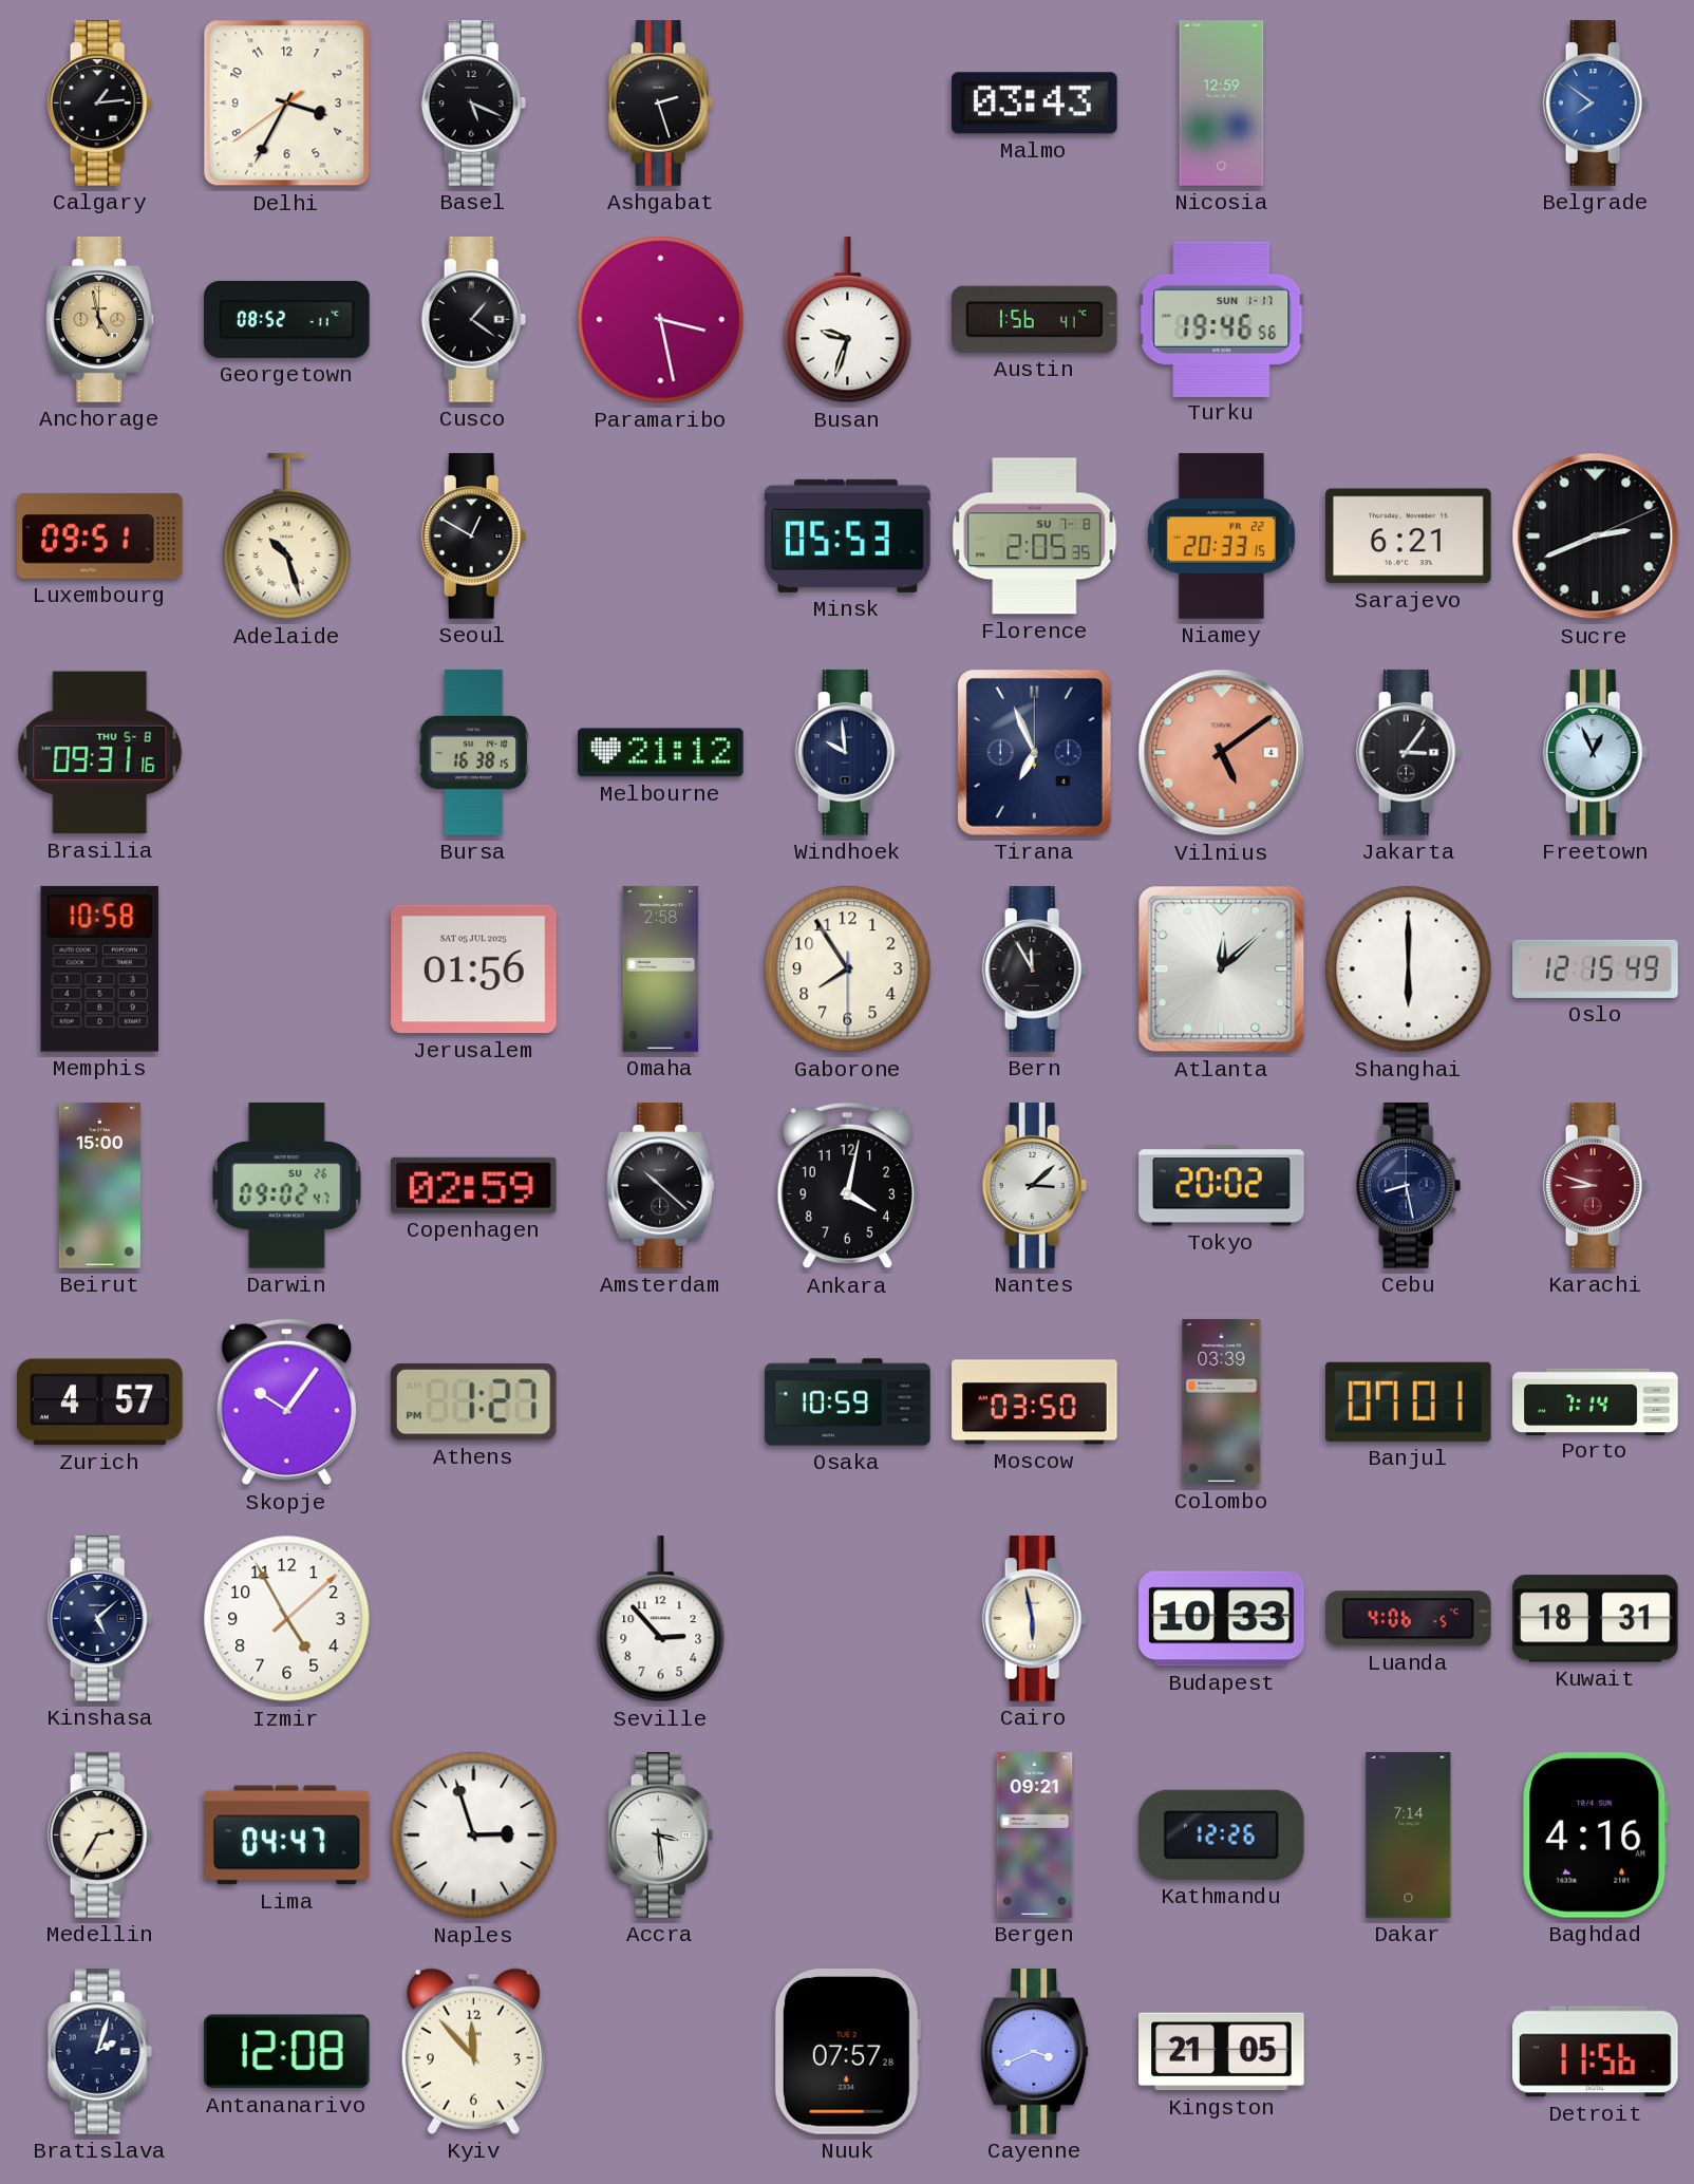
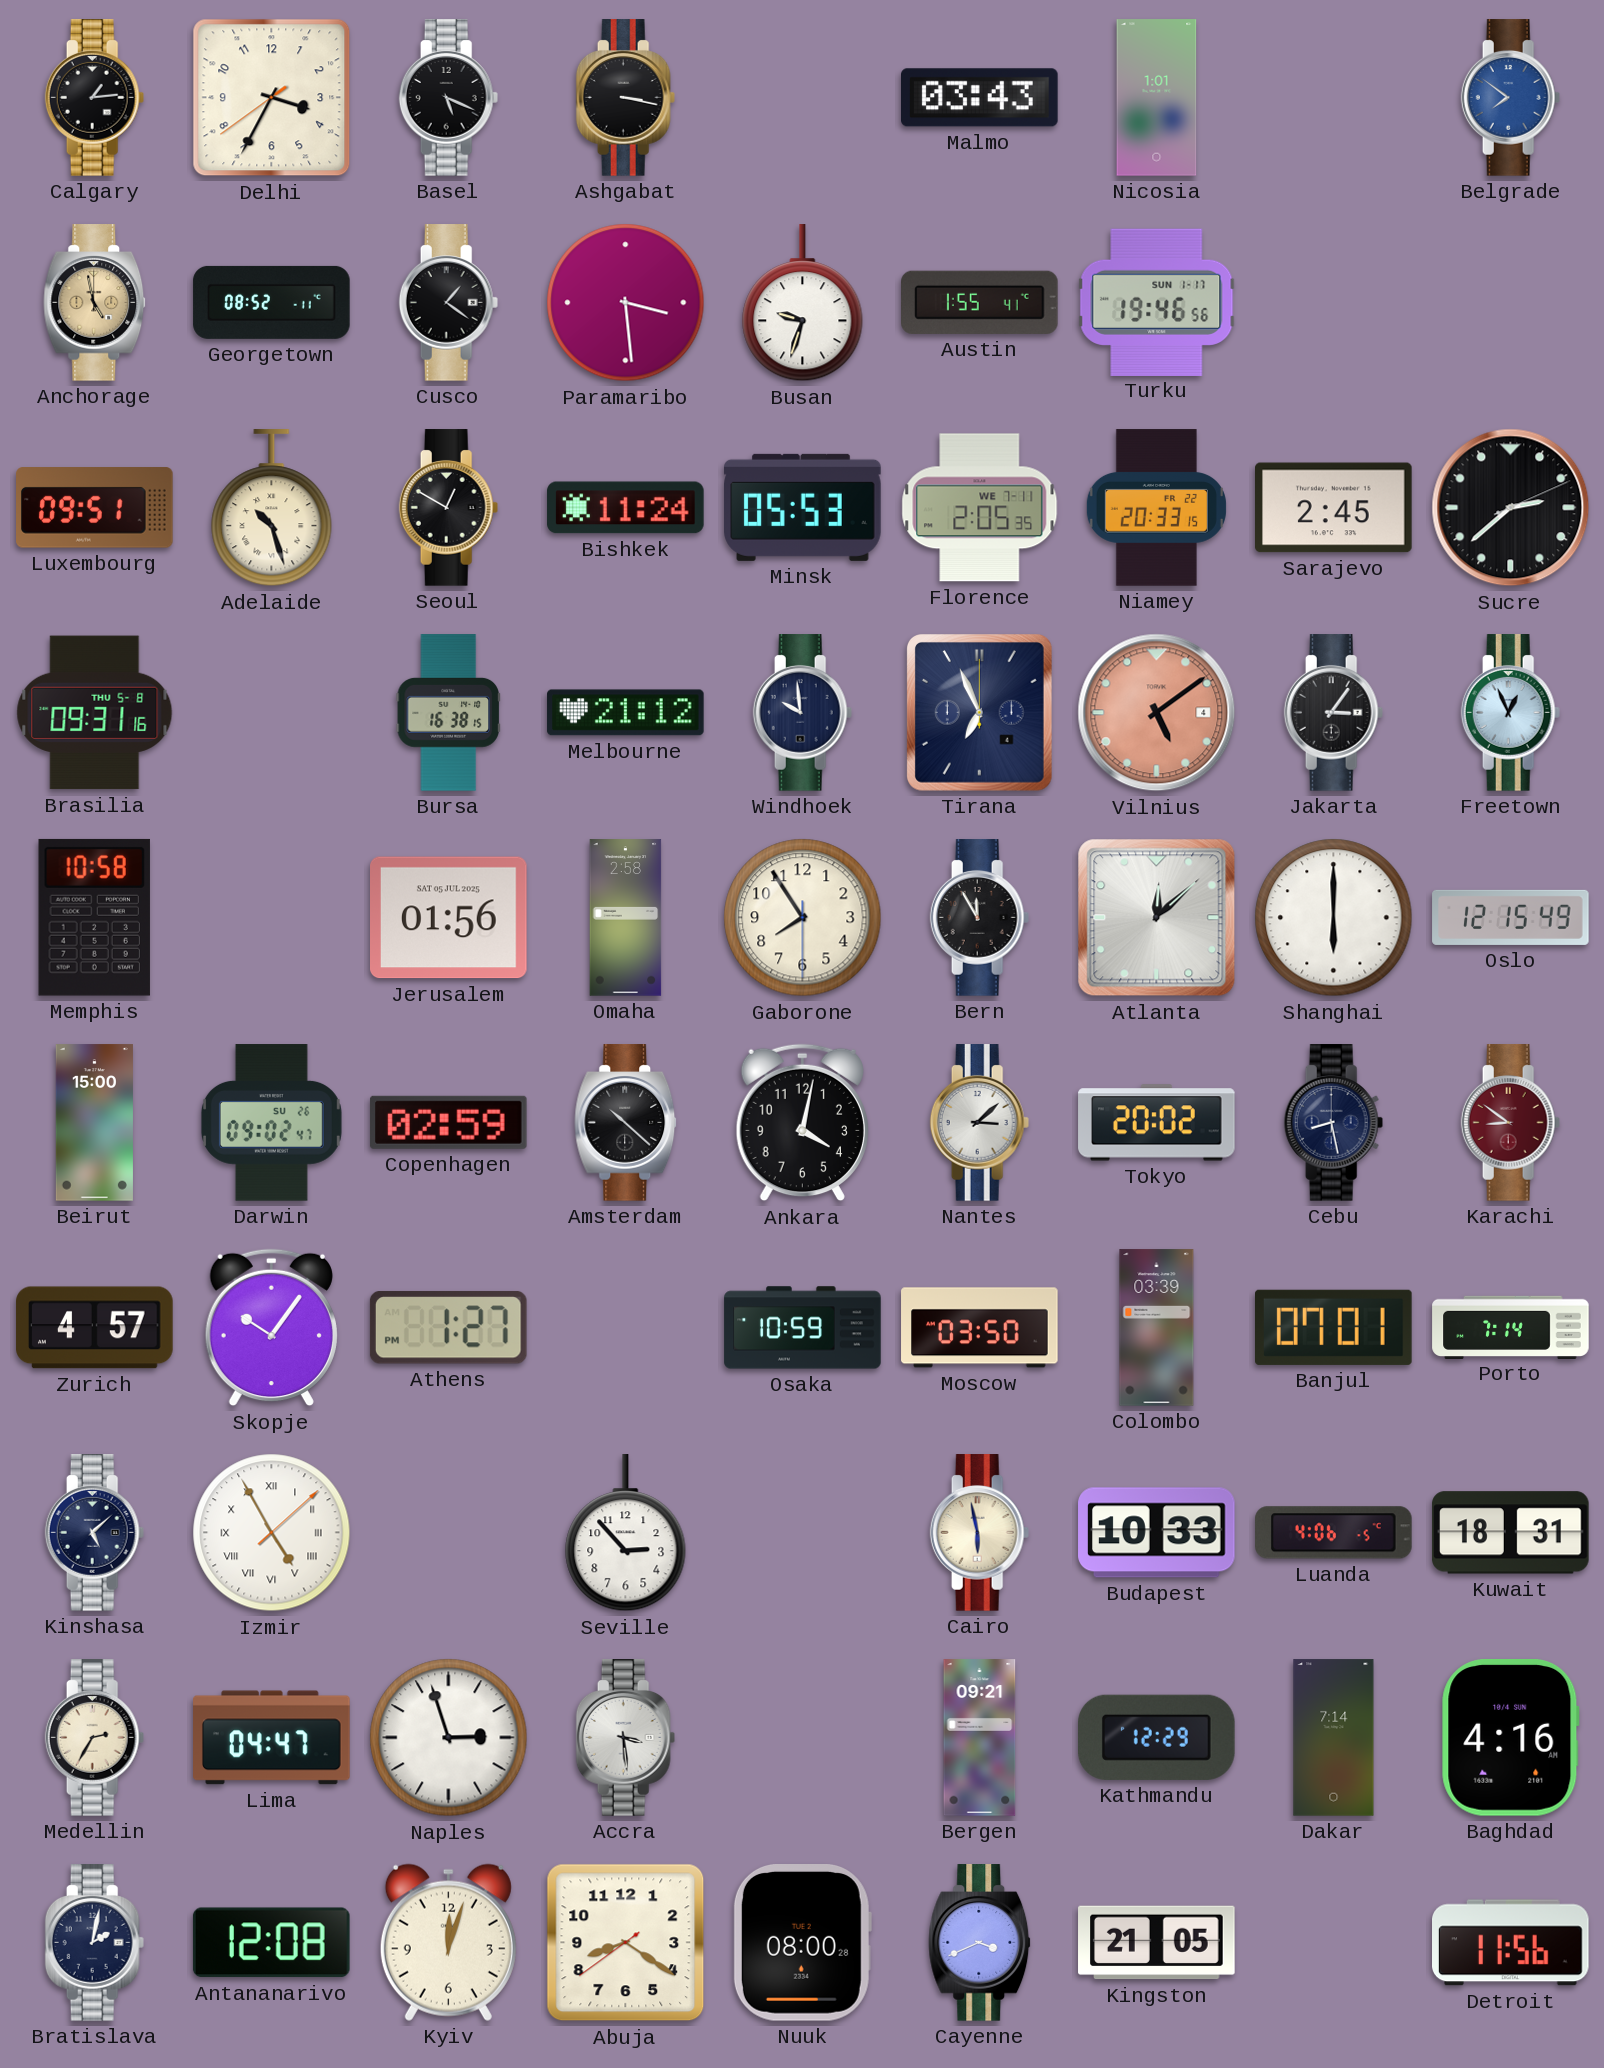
Ashgabat: 2:27 -> 3:17 (626, 98)
Nicosia: 12:59 -> 1:01 (1157, 98)
Paramaribo: 3:28 -> 3:29 (626, 303)
Austin: 1:56 -> 1:55 (980, 302)
Bishkek: none -> 11:24 (626, 508)
Florence date: SU 7-8 -> WE 7-11 (980, 508)
Sarajevo: 6:21 -> 2:45 (1334, 508)
Sucre: 2:41 -> 2:38 (1511, 508)
Karachi: 8:48 -> 8:51 (1511, 1123)
Izmir numerals: Arabic -> Roman (272, 1533)
Kathmandu: 12:26 -> 12:29 (1157, 1737)
Bratislava: 2:03 -> 2:02 (95, 1943)
Kyiv: 11:53 -> 12:03 (448, 1942)
Abuja: none -> 8:20 (626, 1943)
Nuuk: 07:57 -> 08:00 (802, 1943)
